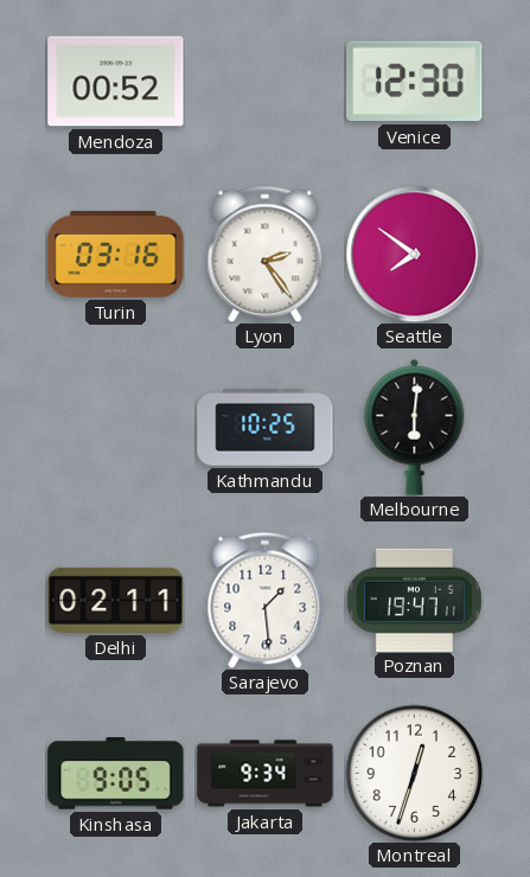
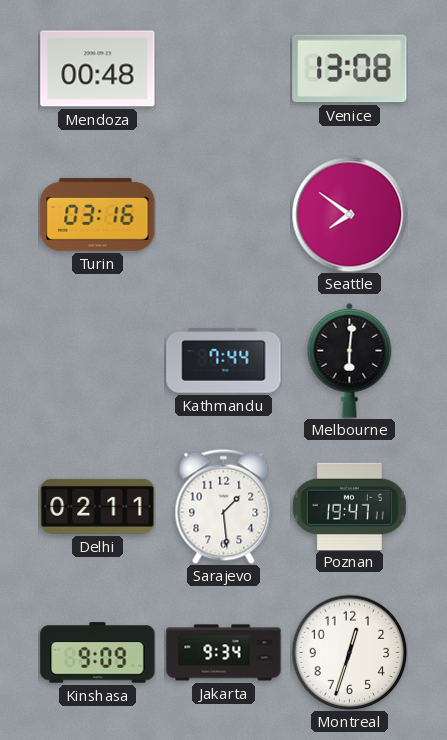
Mendoza: 00:52 -> 00:48 (98, 69)
Venice: 12:30 -> 13:08 (350, 69)
Lyon: 2:24 -> none (266, 254)
Kathmandu: 10:25 -> 7:44 (224, 361)
Kinshasa: 9:05 -> 9:09 (98, 653)
